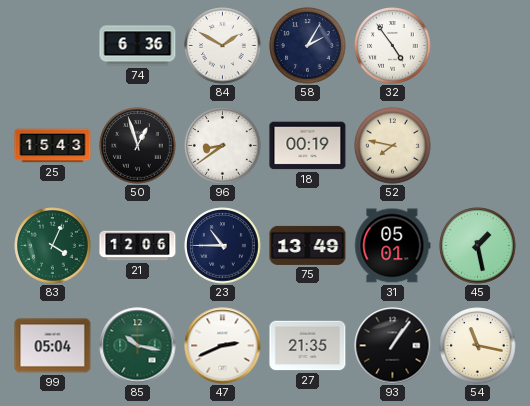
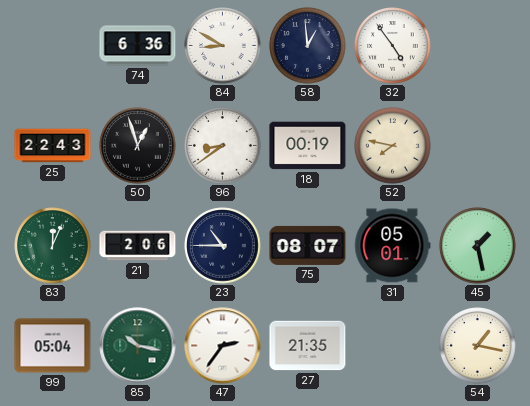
84: 1:50 -> 8:50 (223, 46)
58: 2:05 -> 12:59 (308, 46)
25: 15:43 -> 22:43 (53, 146)
83: 4:04 -> 12:04 (53, 246)
21: 12:06 -> 2:06 (138, 246)
75: 13:49 -> 08:07 (308, 245)
47: 2:41 -> 2:36 (223, 346)
93: 1:06 -> none (393, 346)
54: 11:17 -> 1:17 (478, 346)
